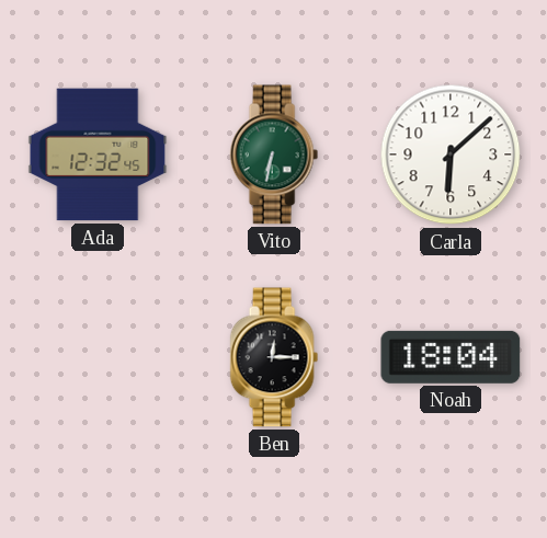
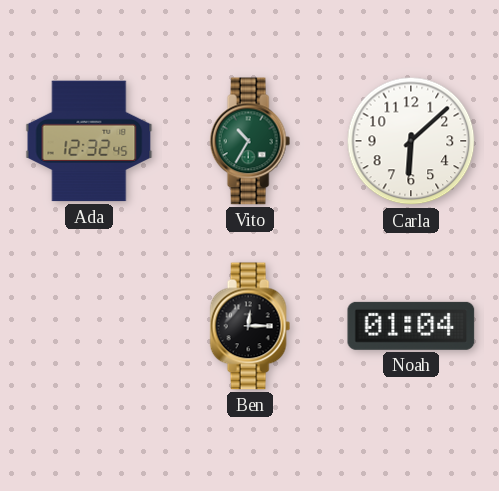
Vito: 6:32 -> 10:35 (250, 141)
Noah: 18:04 -> 01:04 (411, 326)
